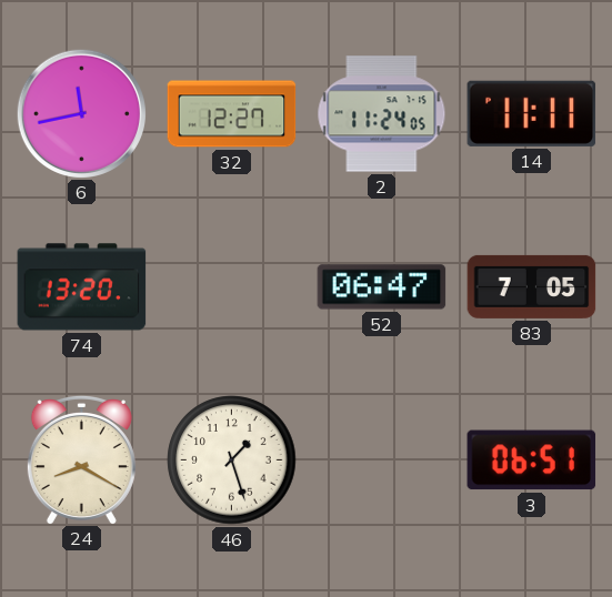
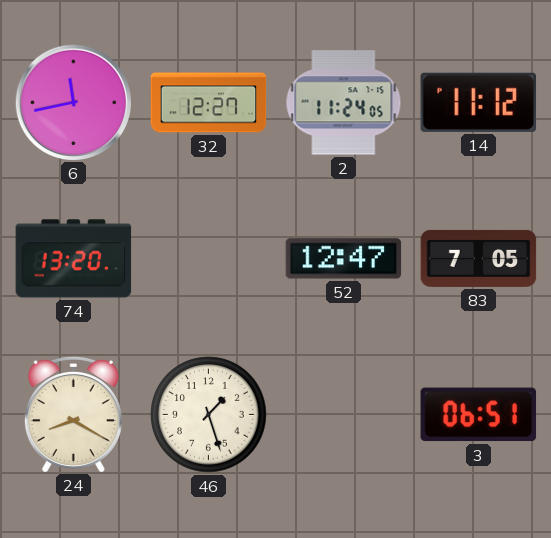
14: 11:11 -> 11:12 (479, 102)
52: 06:47 -> 12:47 (344, 259)
